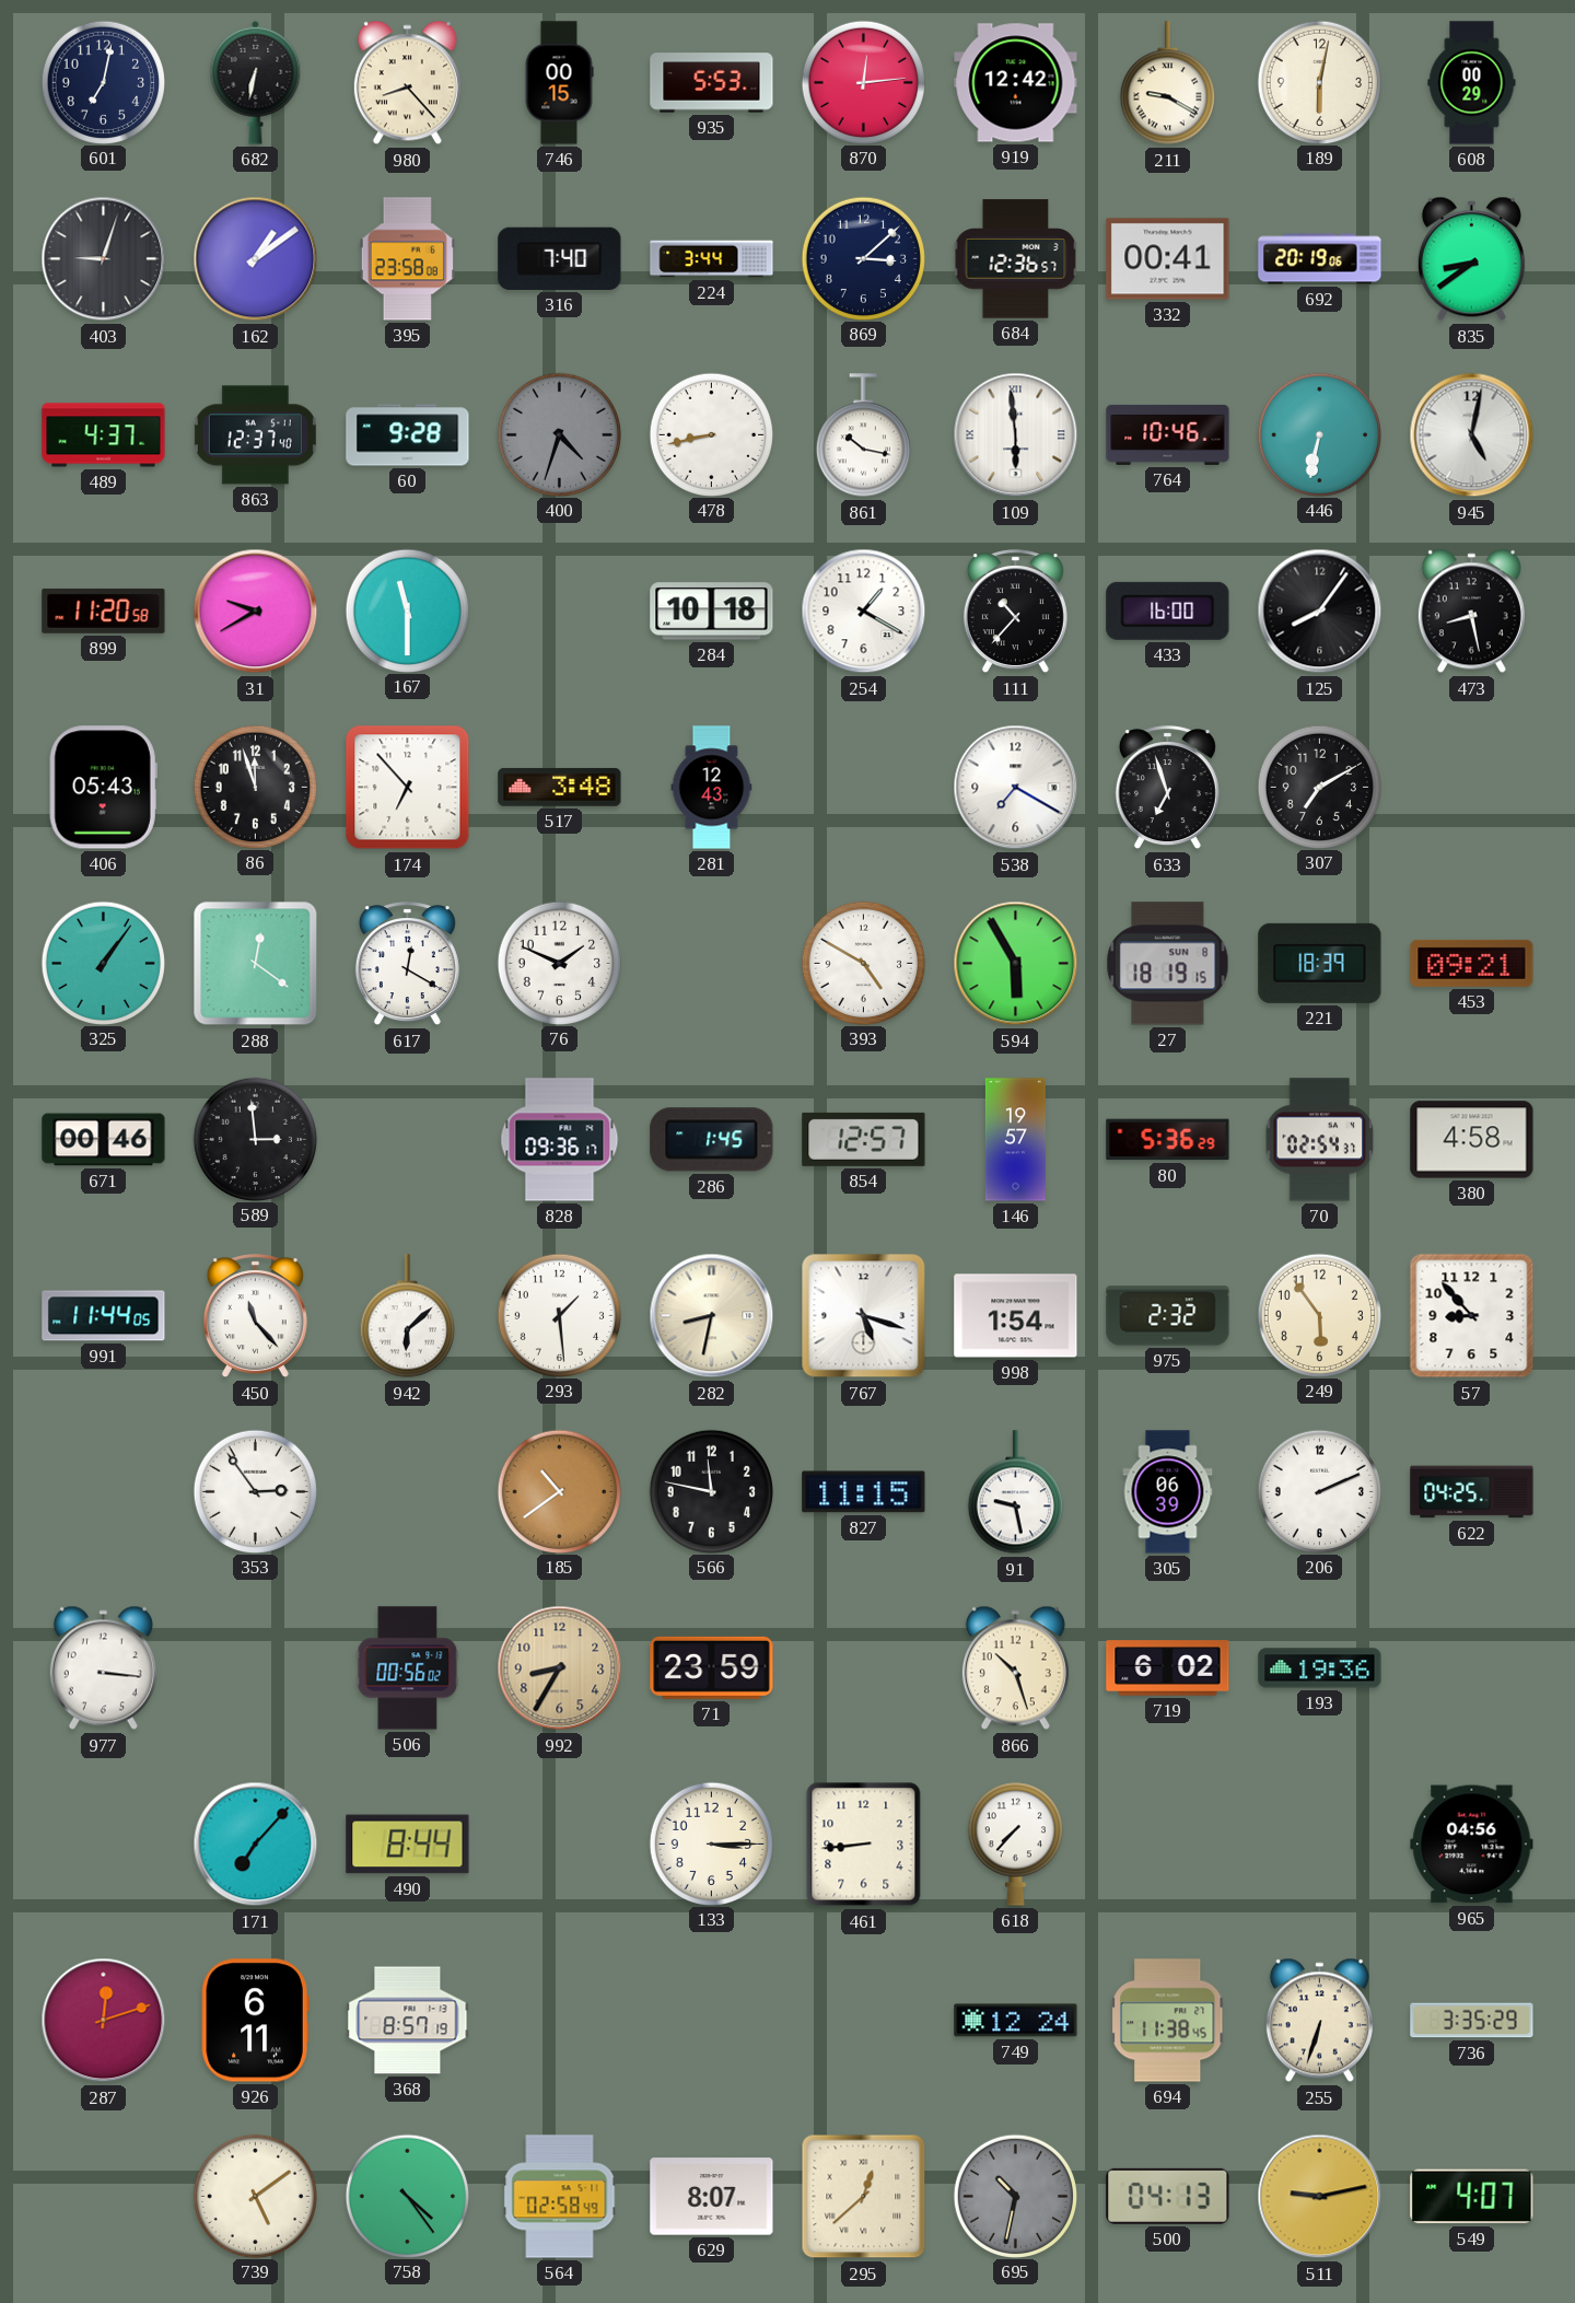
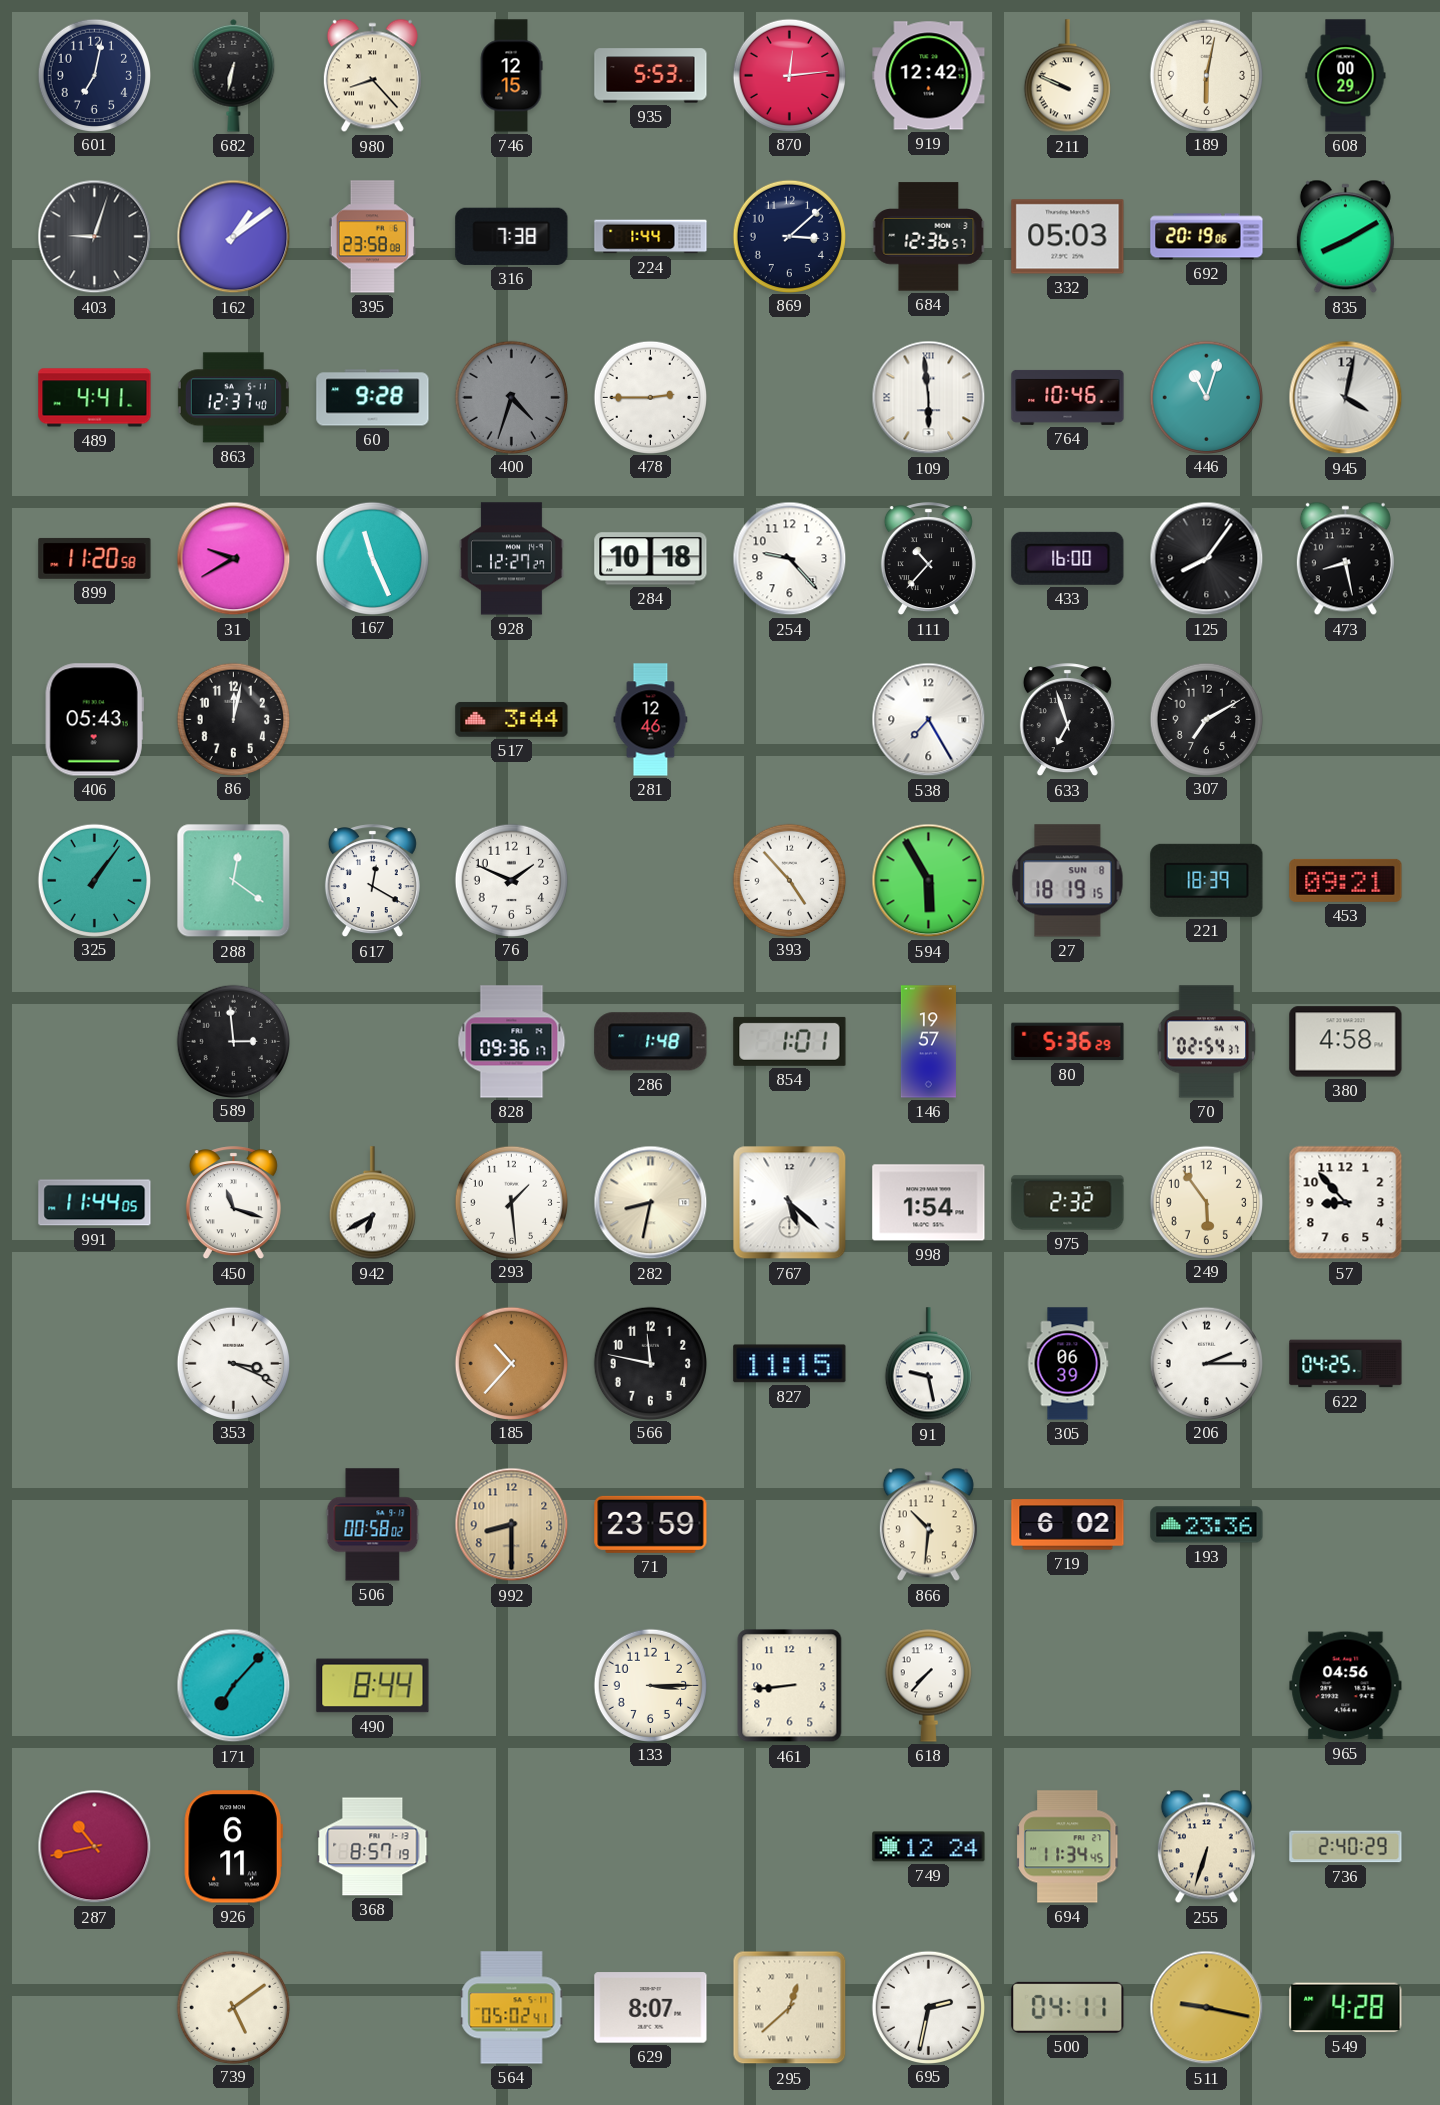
746: 00:15 -> 12:15 (511, 76)
211: 9:20 -> 9:49 (1067, 76)
316: 7:40 -> 7:38 (512, 236)
224: 3:44 -> 1:44 (651, 237)
332: 00:41 -> 05:03 (1068, 237)
835: 8:39 -> 8:10 (1345, 237)
489: 4:37 -> 4:41 (95, 398)
478: 8:43 -> 2:45 (650, 397)
861: 10:17 -> none (863, 435)
446: 6:32 -> 11:03 (1206, 397)
945: 5:02 -> 4:02 (1346, 398)
167: 11:30 -> 11:26 (372, 558)
928: none -> 12:27 (512, 559)
254: 1:20 -> 9:23 (790, 559)
86: 11:57 -> 12:02 (233, 719)
174: 6:53 -> none (408, 788)
517: 3:48 -> 3:44 (512, 719)
281: 12:43 -> 12:46 (651, 720)
538: 7:20 -> 7:25 (929, 720)
393: 4:50 -> 4:53 (789, 880)
671: 00:46 -> none (104, 1140)
286: 1:45 -> 1:48 (651, 1042)
854: 12:57 -> 1:01 (790, 1041)
450: 11:23 -> 11:18 (233, 1203)
942: 6:08 -> 6:40 (372, 1203)
767: 5:18 -> 5:22 (790, 1203)
353: 2:54 -> 3:19 (233, 1363)
185: 10:39 -> 10:37 (511, 1363)
206: 2:11 -> 2:15 (1206, 1363)
977: 3:16 -> none (103, 1668)
506: 00:56 -> 00:58 (373, 1525)
992: 8:35 -> 8:30 (512, 1525)
866: 10:27 -> 10:31 (928, 1525)
193: 19:36 -> 23:36 (1207, 1525)
287: 12:12 -> 10:43 (95, 1847)
694: 11:38 -> 11:34 (1068, 1847)
736: 3:35 -> 2:40 (1346, 1847)
758: 4:24 -> none (407, 2196)
564: 02:58 -> 05:02 (512, 2008)
695: 10:32 -> 2:32 (928, 2007)
695 dial: grey -> white (928, 2007)
500: 04:13 -> 04:11 (1068, 2007)
511: 9:13 -> 9:17 (1207, 2008)
549: 4:07 -> 4:28 (1346, 2008)
